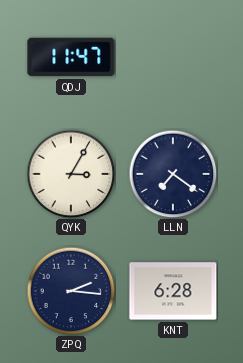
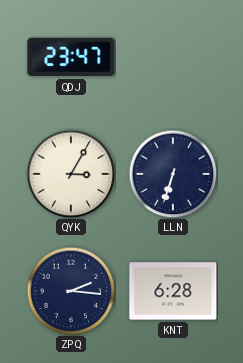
QDJ: 11:47 -> 23:47 (71, 57)
LLN: 7:21 -> 6:33 (173, 174)
